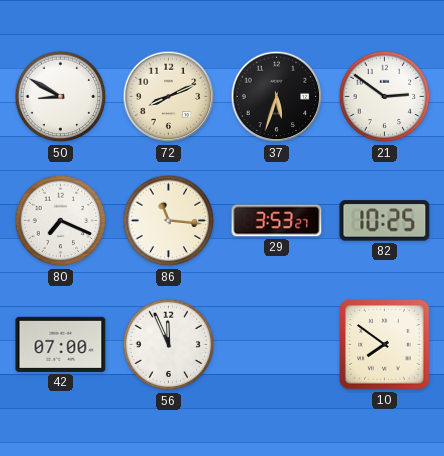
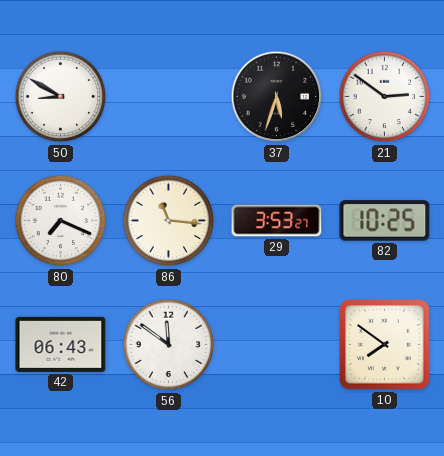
72: 8:11 -> none (169, 97)
42: 07:00 -> 06:43 (61, 344)
56: 11:56 -> 11:51 (169, 345)
